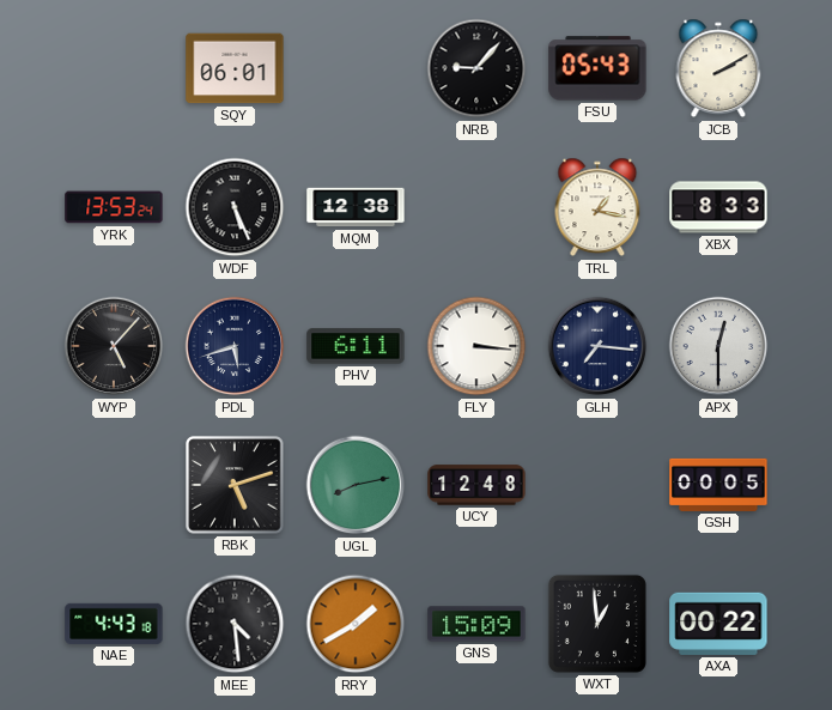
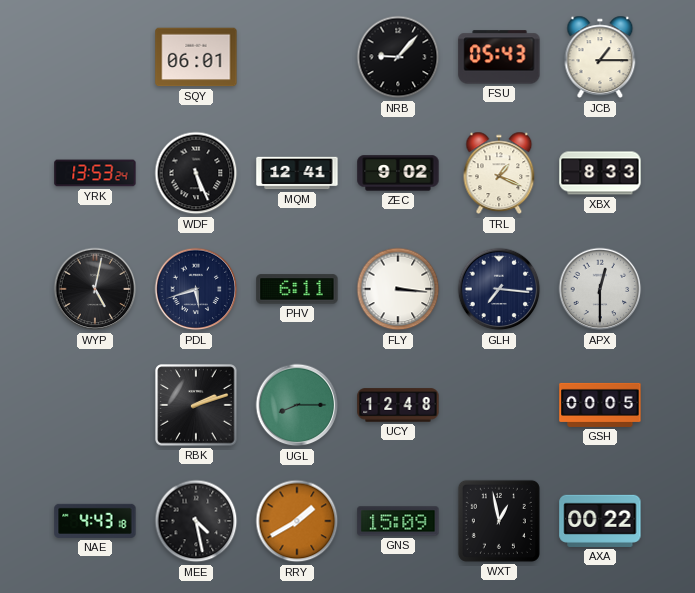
JCB: 2:10 -> 1:15 (600, 57)
MQM: 12:38 -> 12:41 (297, 173)
ZEC: none -> 9:02 (398, 173)
TRL: 1:17 -> 1:19 (499, 173)
WYP: 5:07 -> 5:02 (95, 289)
RBK: 5:12 -> 2:12 (196, 405)
UGL: 8:13 -> 8:15 (297, 405)
MEE: 4:29 -> 4:28 (196, 521)
WXT: 12:59 -> 12:58 (499, 521)
